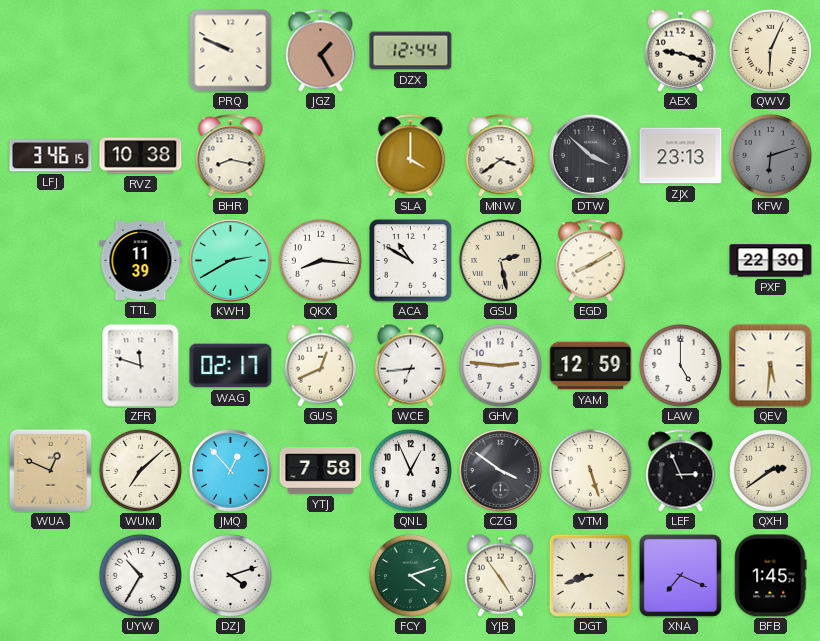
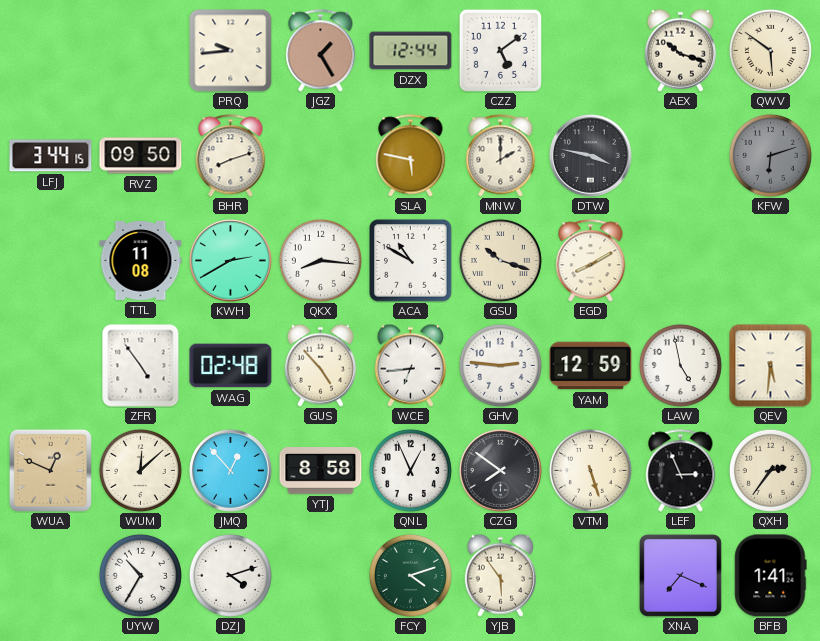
PRQ: 9:49 -> 9:44 (231, 51)
CZZ: none -> 5:09 (500, 50)
AEX: 9:18 -> 10:18 (680, 50)
QWV: 6:04 -> 5:51 (770, 50)
LFJ: 3:46 -> 3:44 (51, 156)
RVZ: 10:38 -> 09:50 (141, 156)
BHR: 8:17 -> 8:12 (231, 156)
SLA: 4:00 -> 5:47 (411, 156)
MNW: 3:39 -> 2:00 (501, 156)
DTW: 3:52 -> 3:47 (591, 156)
ZJX: 23:13 -> none (681, 156)
TTL: 11:39 -> 11:08 (141, 260)
GSU: 2:28 -> 10:18 (500, 260)
PXF: 22:30 -> none (771, 261)
ZFR: 11:48 -> 4:54 (141, 366)
WAG: 02:17 -> 02:48 (231, 366)
GUS: 12:41 -> 4:53 (320, 365)
LAW: 5:00 -> 4:58 (680, 365)
WUM: 7:08 -> 12:08 (140, 470)
YTJ: 7:58 -> 8:58 (321, 471)
CZG: 3:51 -> 7:51 (501, 471)
QXH: 2:39 -> 2:36 (770, 470)
YJB: 4:54 -> 5:54 (500, 575)
DGT: 8:42 -> none (590, 575)
BFB: 1:45 -> 1:41 (771, 576)
